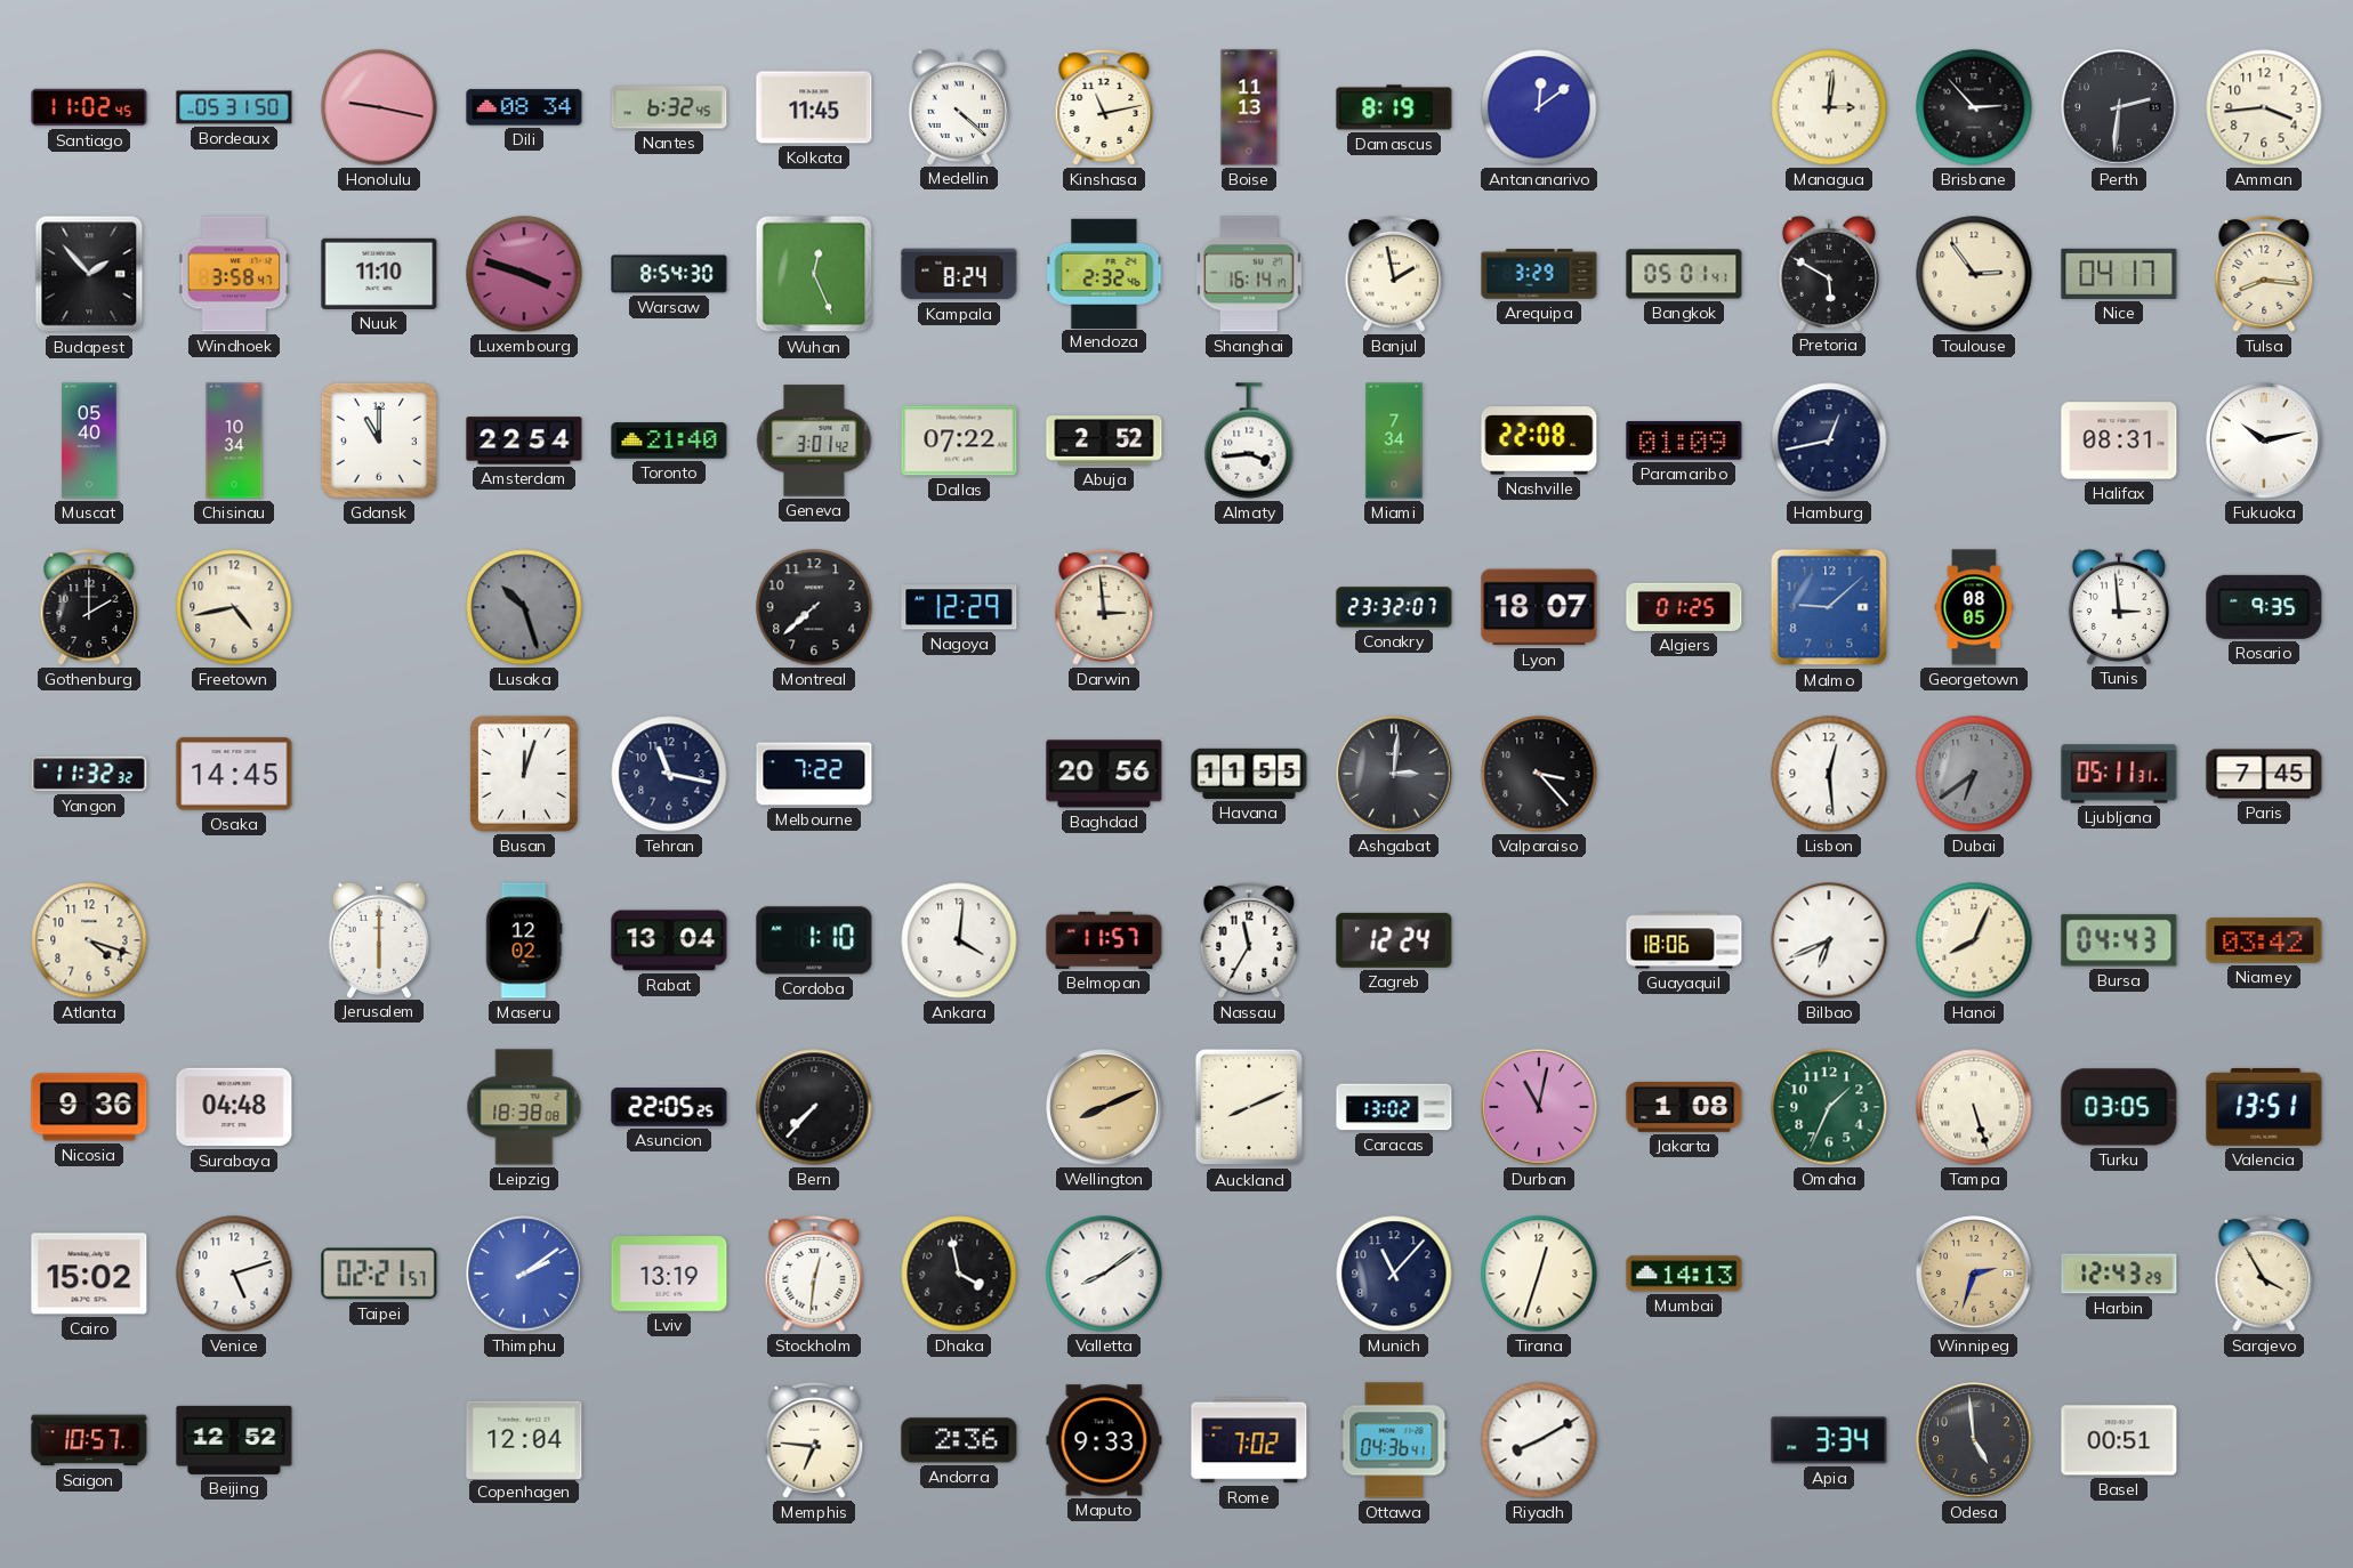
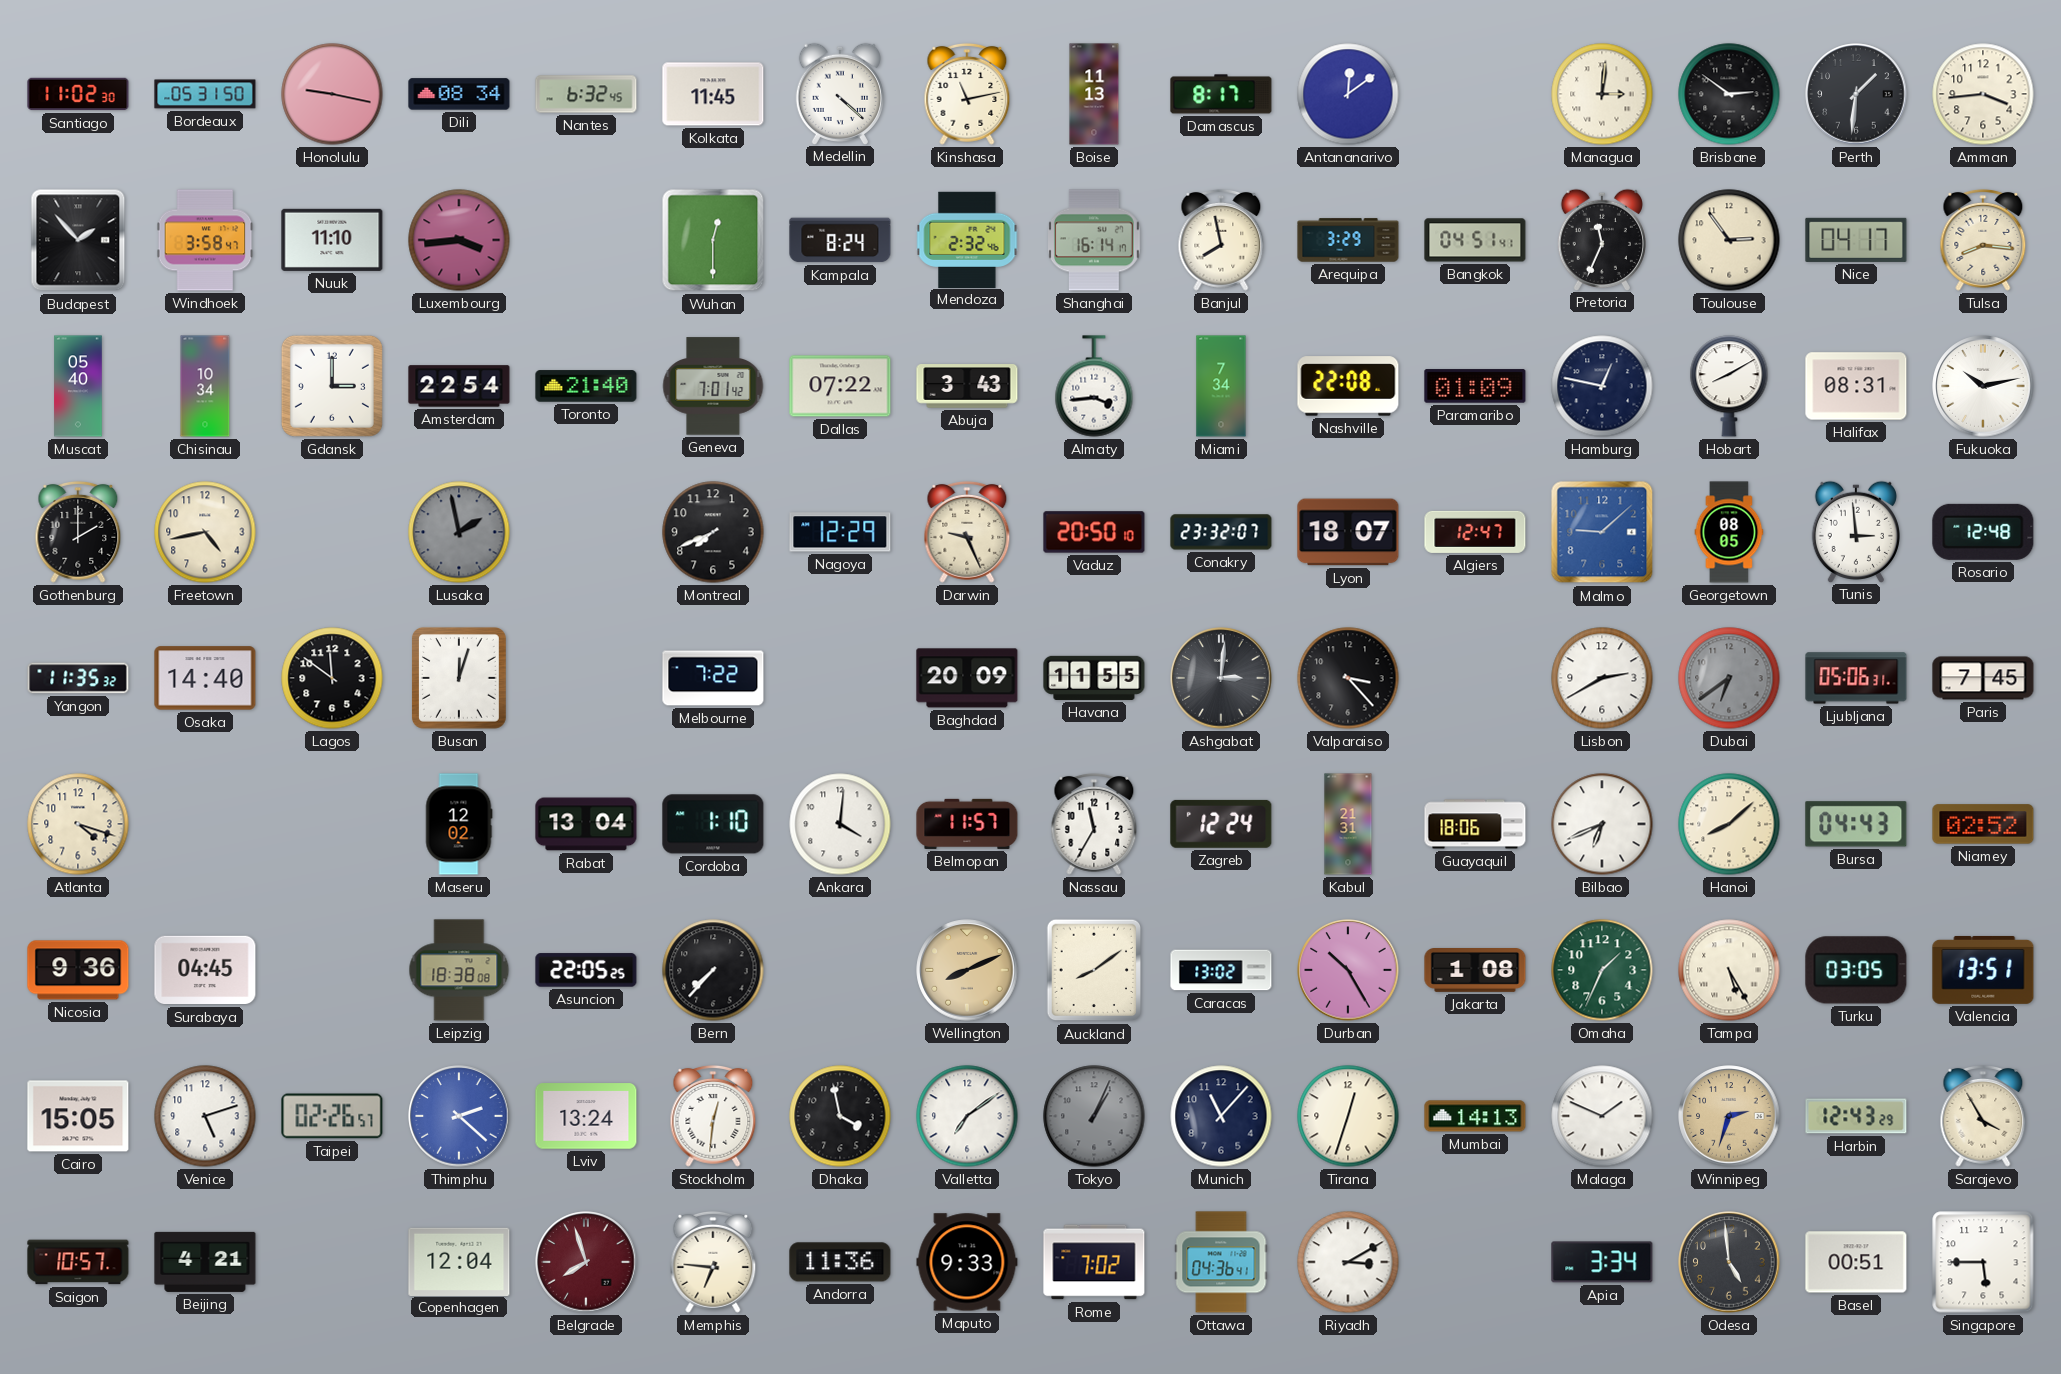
Santiago: 11:02:45 -> 11:02:30 (78, 94)
Damascus: 8:19 -> 8:17 (1221, 94)
Brisbane: 2:53 -> 2:51 (1729, 94)
Perth: 2:31 -> 1:31 (1856, 94)
Luxembourg: 3:48 -> 3:44 (459, 240)
Warsaw: 8:54 -> none (669, 274)
Wuhan: 12:26 -> 12:30 (713, 240)
Banjul: 1:58 -> 7:58 (1221, 240)
Bangkok: 05:01 -> 04:51 (1475, 240)
Pretoria: 5:50 -> 11:34 (1602, 239)
Gdansk: 11:00 -> 3:00 (332, 386)
Geneva: 3:01 -> 7:01 (713, 386)
Abuja: 2:52 -> 3:43 (967, 386)
Hamburg: 12:43 -> 12:47 (1602, 386)
Hobart: none -> 8:10 (1729, 386)
Lusaka: 10:27 -> 1:58 (459, 532)
Montreal: 7:38 -> 7:41 (713, 532)
Darwin: 2:59 -> 9:26 (967, 532)
Vaduz: none -> 20:50 (1094, 532)
Algiers: 01:25 -> 12:47 (1475, 532)
Rosario: 9:35 -> 12:48 (1983, 532)
Yangon: 11:32 -> 11:35 (78, 678)
Osaka: 14:45 -> 14:40 (205, 678)
Lagos: none -> 11:51 (332, 678)
Tehran: 11:17 -> none (669, 774)
Baghdad: 20:56 -> 20:09 (967, 678)
Lisbon: 12:29 -> 2:40 (1602, 678)
Ljubljana: 05:11 -> 05:06 (1856, 678)
Jerusalem: 6:00 -> none (379, 939)
Kabul: none -> 21:31 (1348, 824)
Hanoi: 8:04 -> 8:08 (1729, 824)
Niamey: 03:42 -> 02:52 (1983, 824)
Surabaya: 04:48 -> 04:45 (205, 970)
Auckland: 8:11 -> 8:09 (1094, 970)
Durban: 11:02 -> 10:25 (1348, 970)
Tampa: 5:27 -> 5:25 (1729, 970)
Cairo: 15:02 -> 15:05 (78, 1116)
Taipei: 02:21 -> 02:26 (332, 1116)
Thimphu: 2:09 -> 2:22 (459, 1116)
Lviv: 13:19 -> 13:24 (586, 1116)
Valletta: 8:09 -> 7:09 (967, 1116)
Tokyo: none -> 1:04 (1094, 1116)
Malaga: none -> 1:49 (1602, 1116)
Beijing: 12:52 -> 4:21 (205, 1262)
Belgrade: none -> 7:57 (586, 1262)
Andorra: 2:36 -> 11:36 (840, 1262)
Riyadh: 8:10 -> 3:10 (1348, 1262)
Singapore: none -> 5:45 (1983, 1262)
